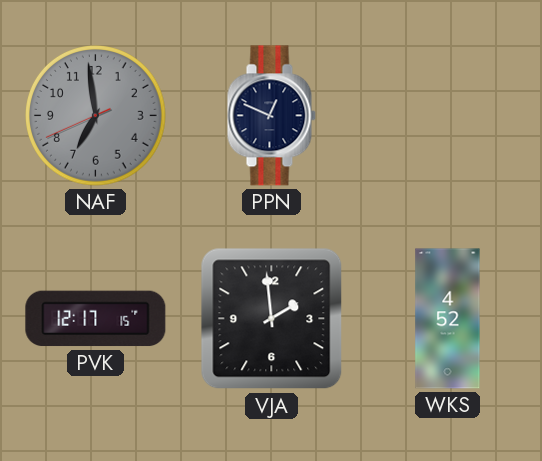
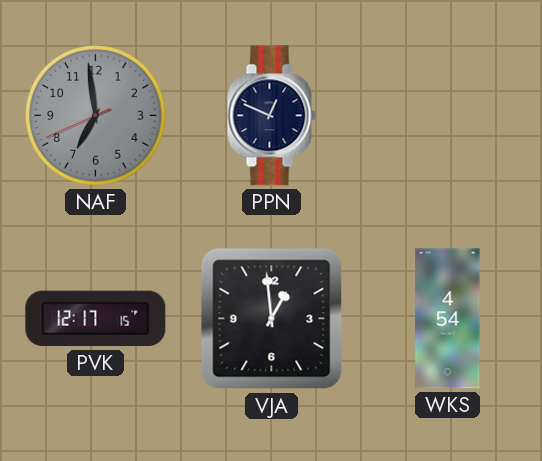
VJA: 1:59 -> 12:59 (272, 319)
WKS: 4:52 -> 4:54 (448, 319)
